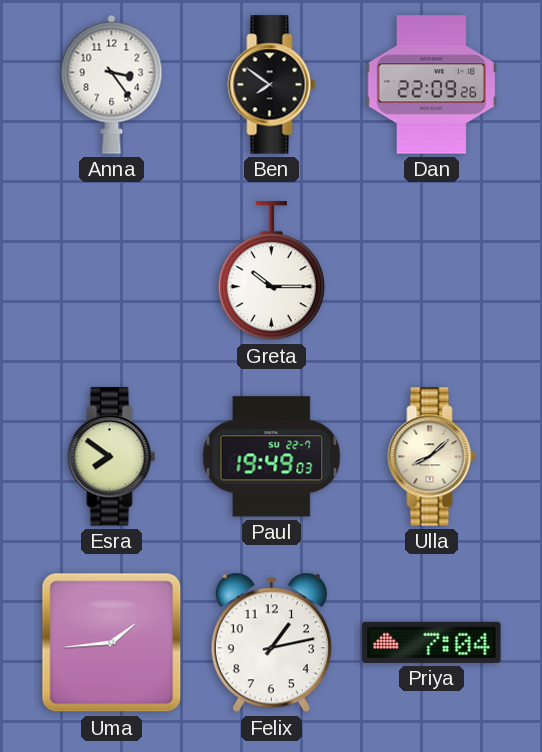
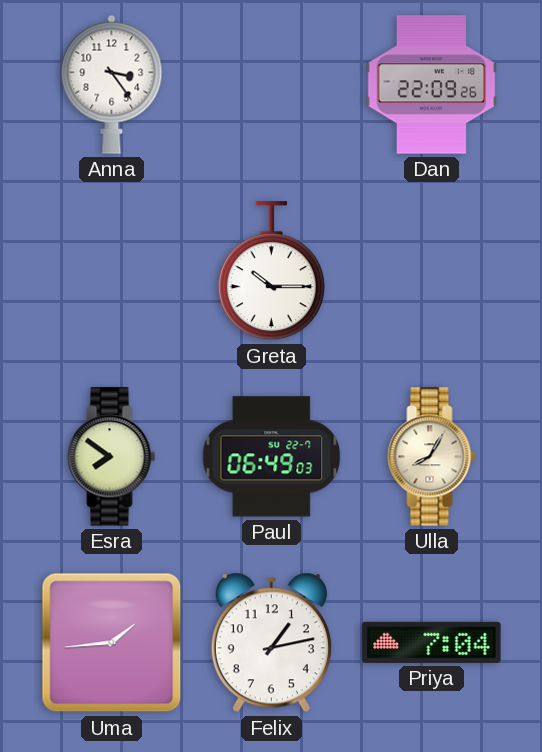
Ben: 7:51 -> none (272, 85)
Paul: 19:49 -> 06:49 (272, 457)
Ulla: 8:08 -> 8:05 (432, 457)
